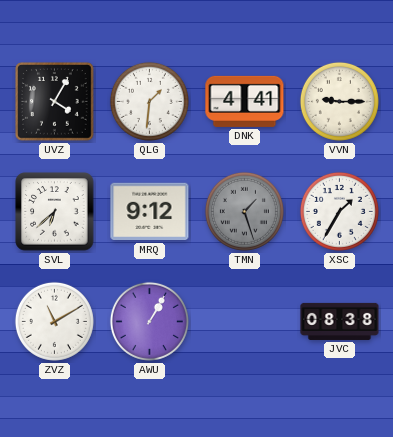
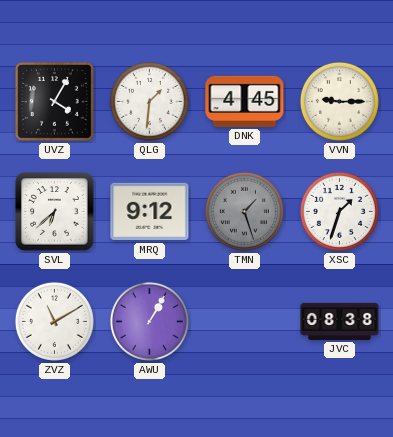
DNK: 4:41 -> 4:45 (245, 101)
XSC: 1:35 -> 1:33 (339, 211)
